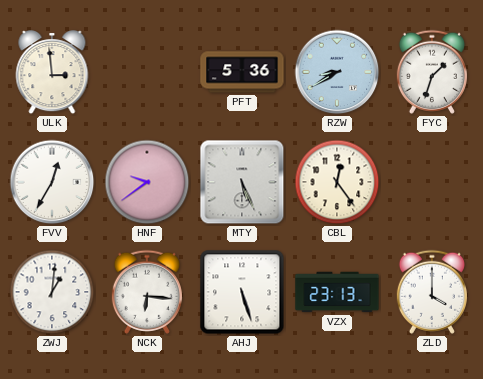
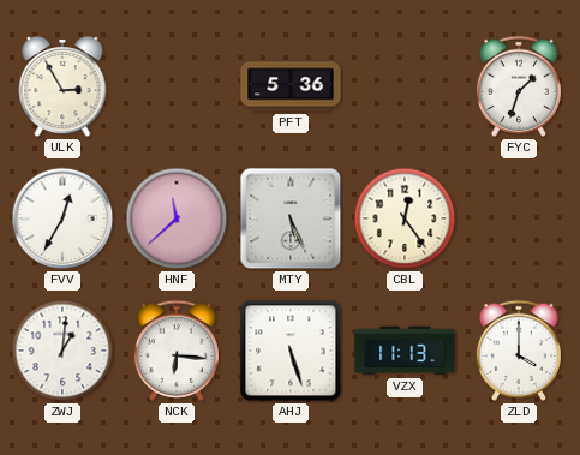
ULK: 2:59 -> 2:55 (62, 88)
RZW: 8:40 -> none (337, 72)
HNF: 9:39 -> 11:38 (177, 218)
VZX: 23:13 -> 11:13 (405, 351)
